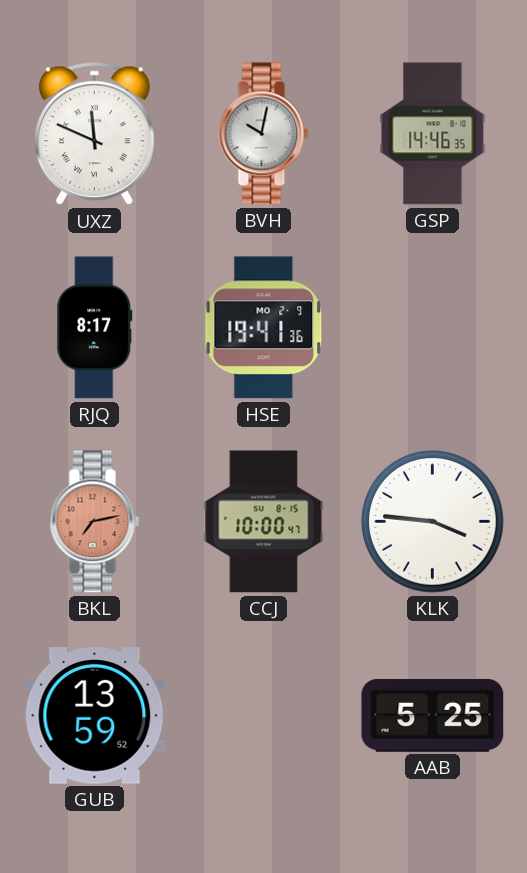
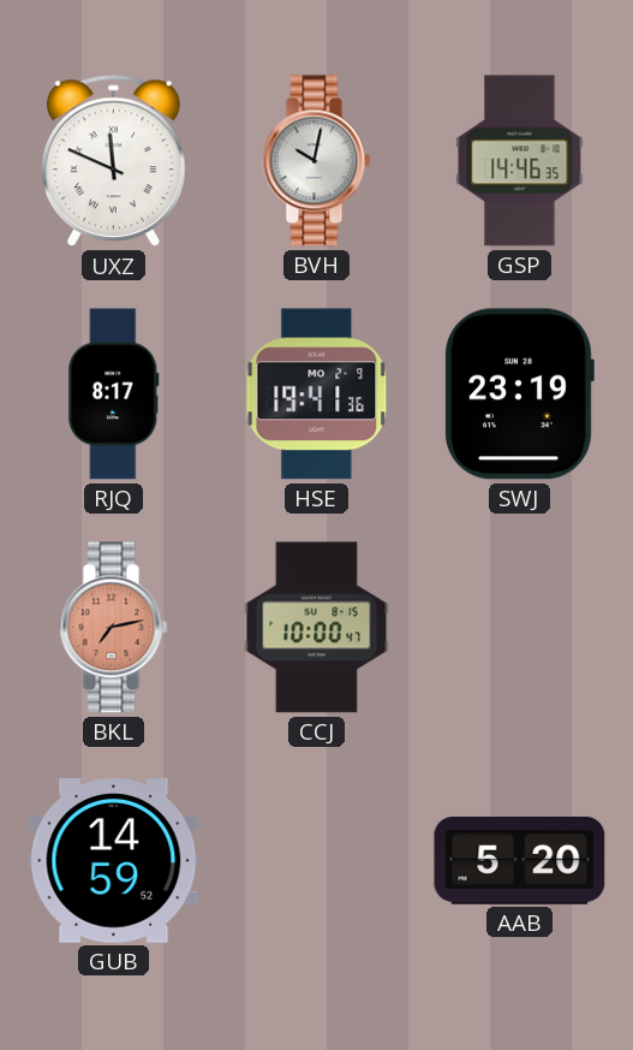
SWJ: none -> 23:19 (519, 395)
KLK: 3:46 -> none (433, 522)
GUB: 13:59 -> 14:59 (114, 861)
AAB: 5:25 -> 5:20 (520, 860)
